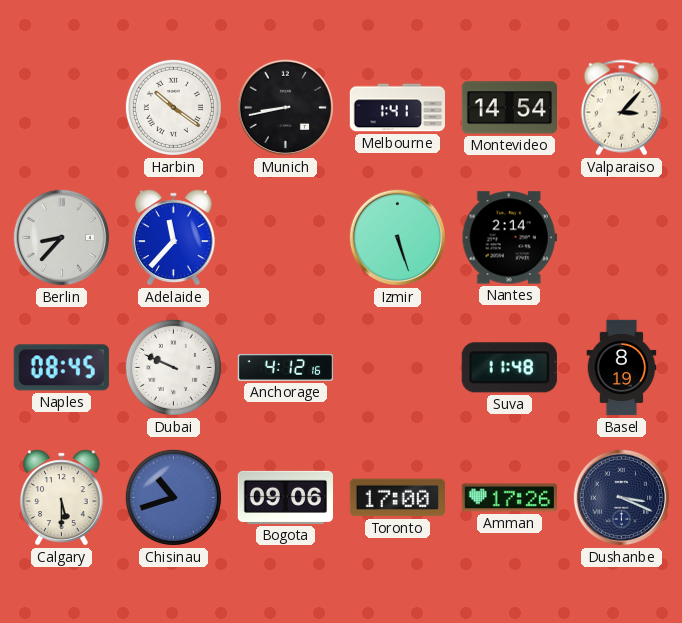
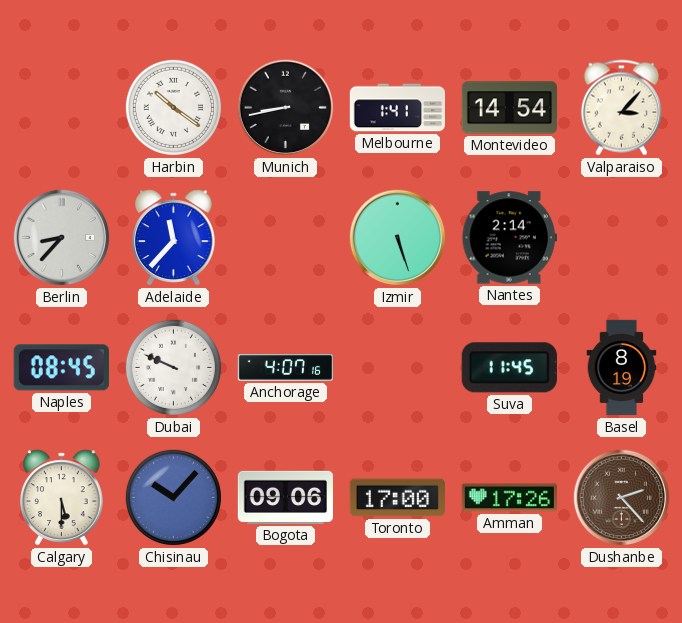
Anchorage: 4:12 -> 4:07 (285, 368)
Suva: 11:48 -> 11:45 (509, 368)
Chisinau: 10:42 -> 10:07 (173, 497)
Dushanbe: 3:19 -> 2:23 (622, 498)
Dushanbe dial: navy -> brown (622, 498)
